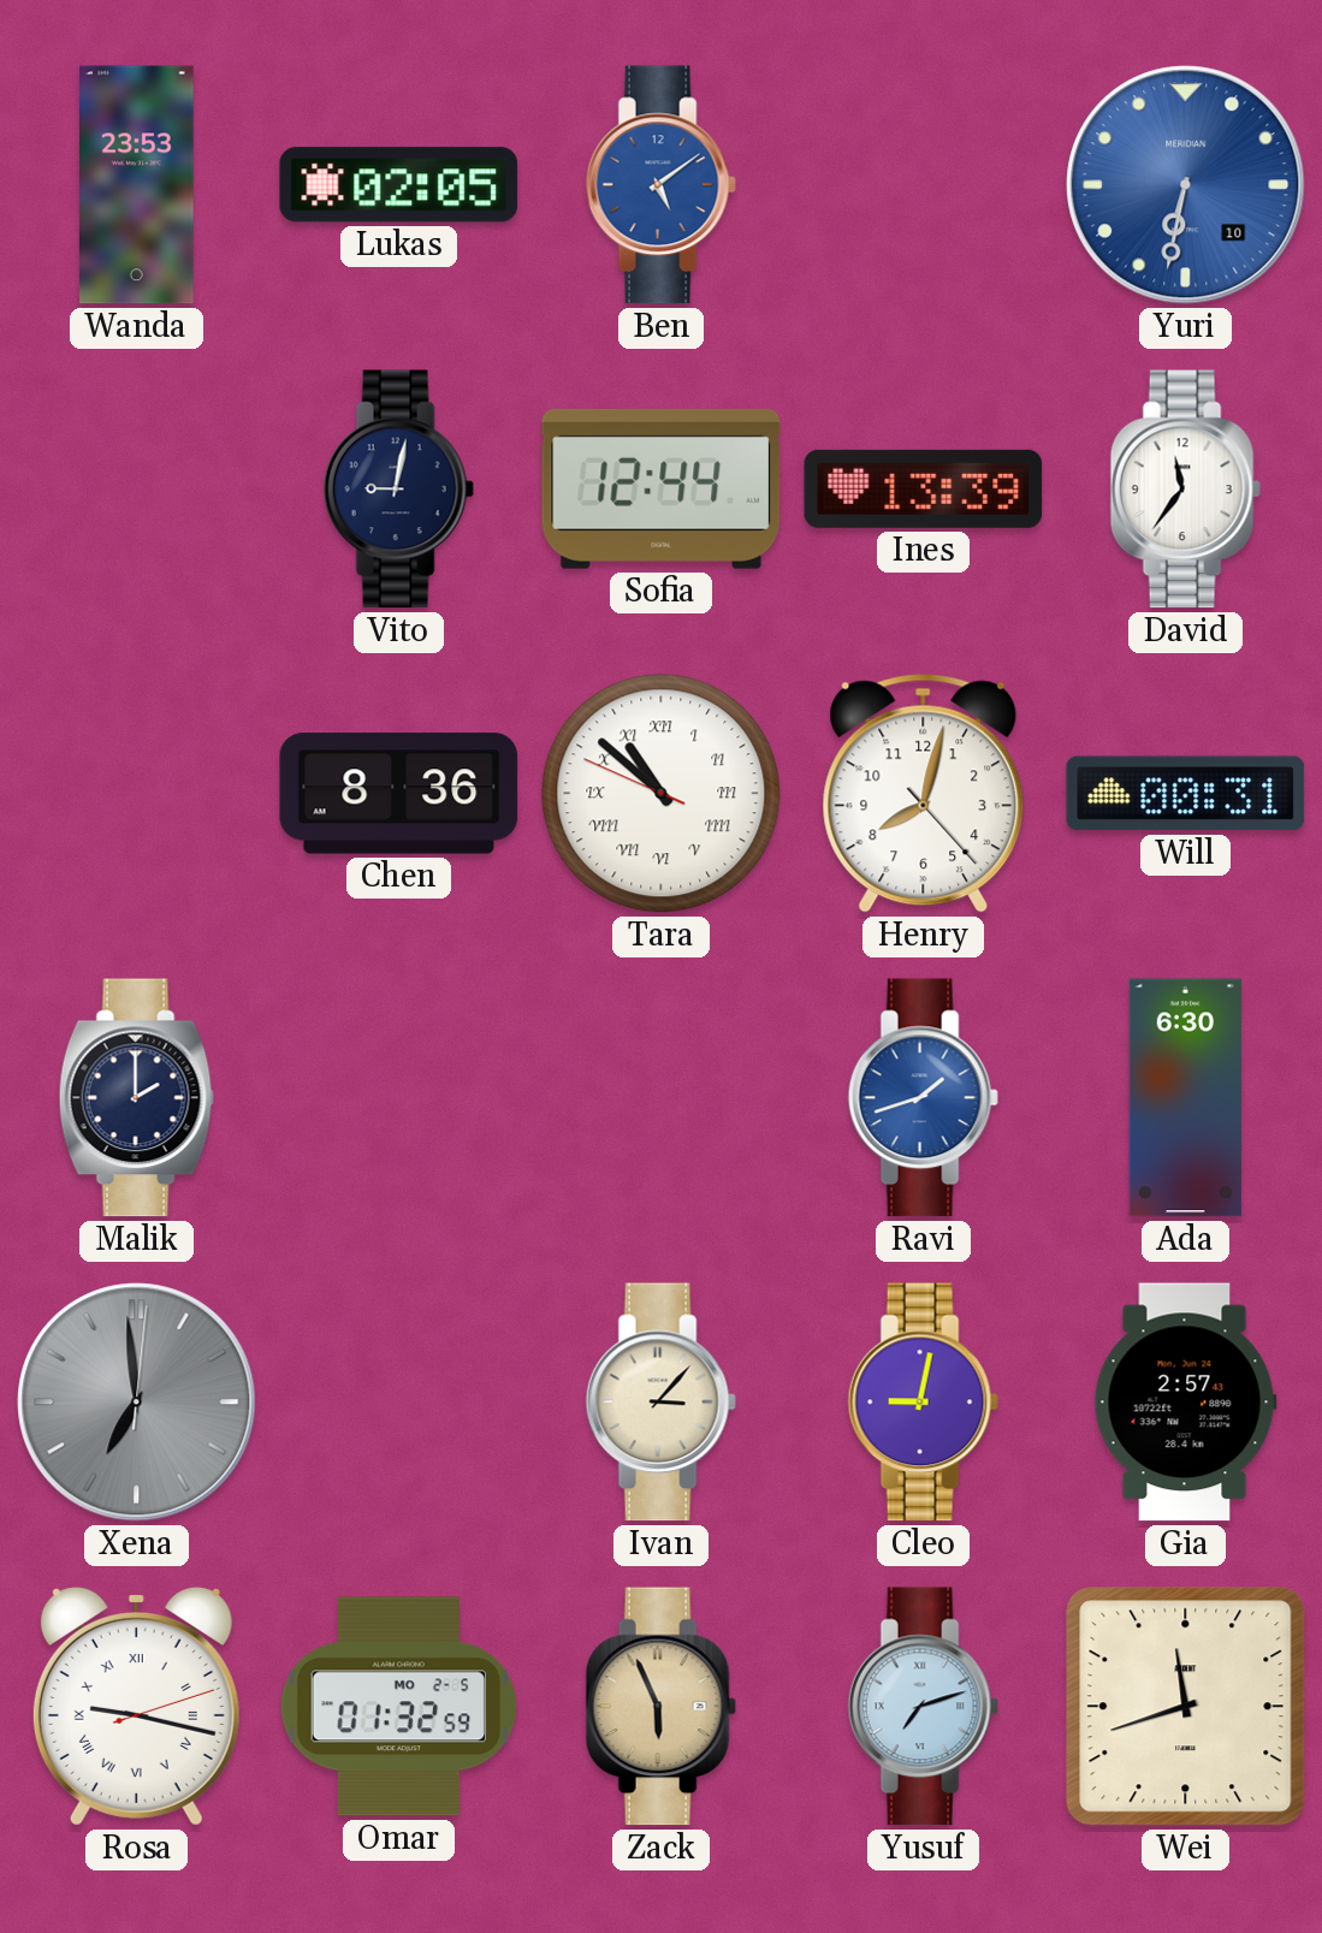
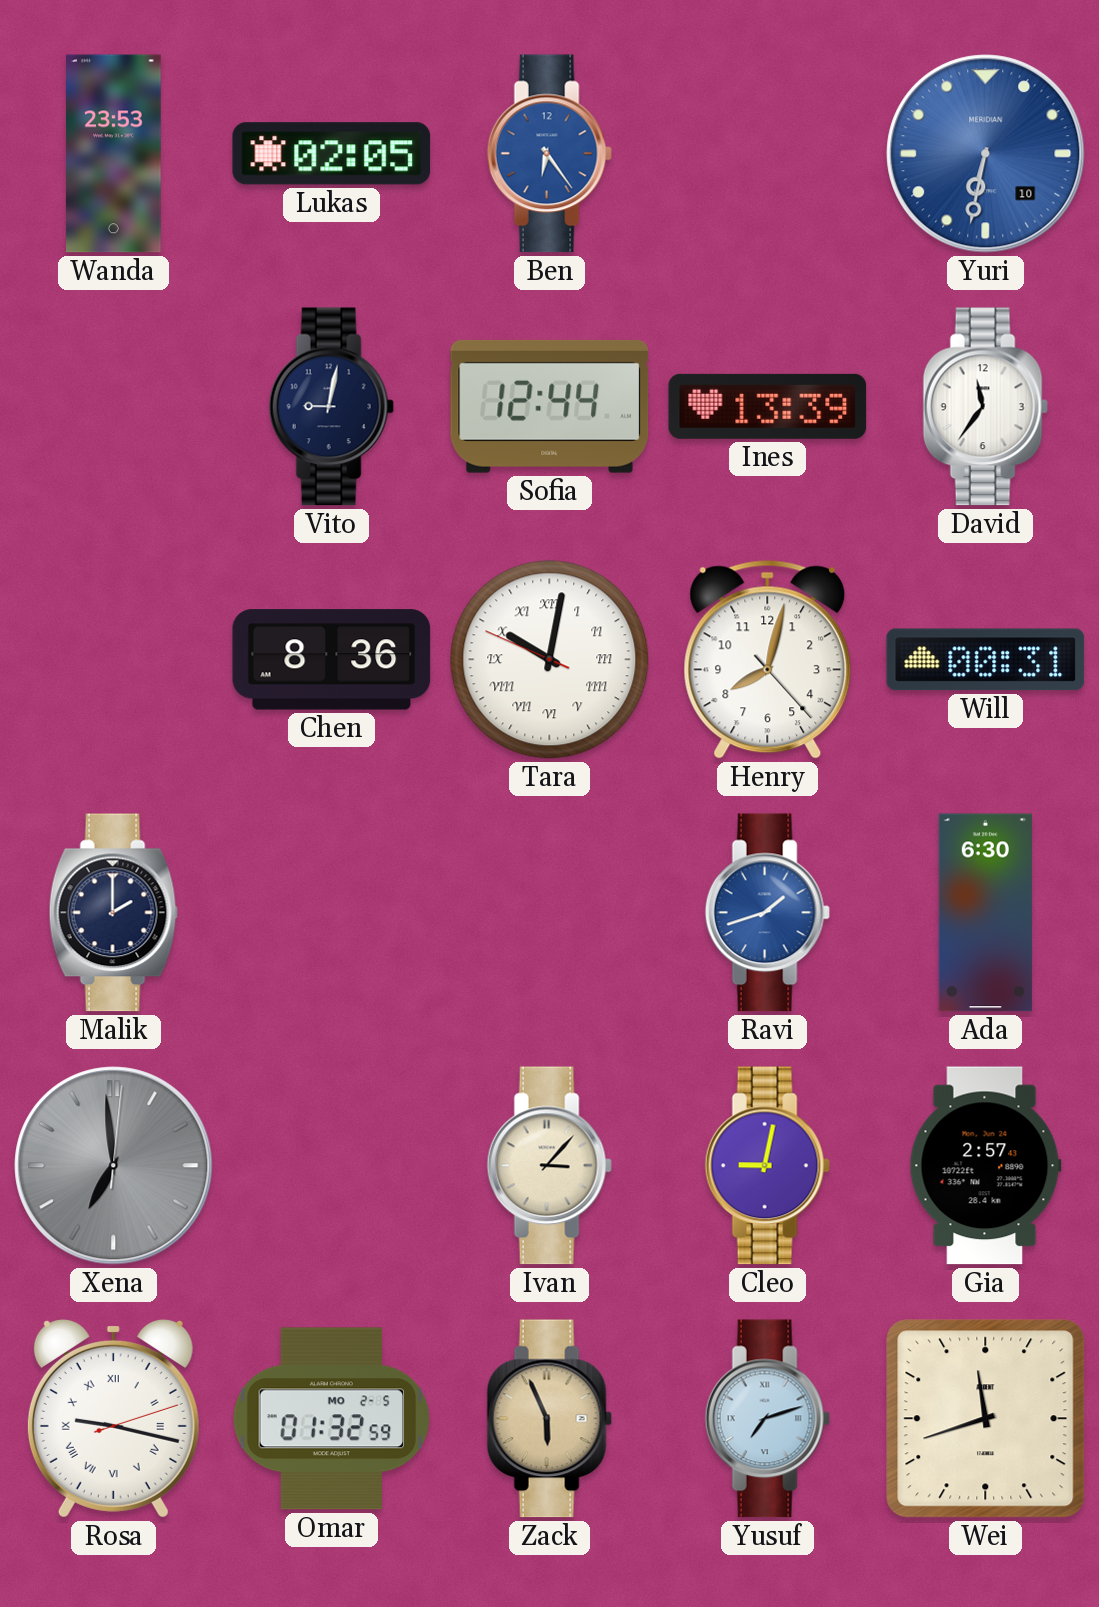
Ben: 5:09 -> 6:24 (549, 154)
Tara: 10:51 -> 10:01 (550, 660)
